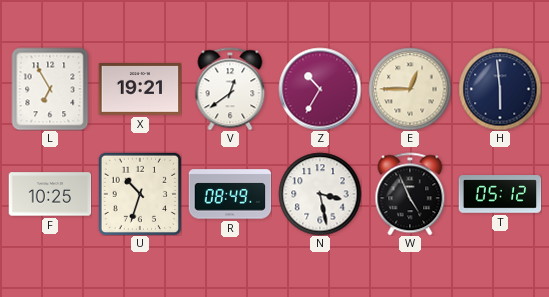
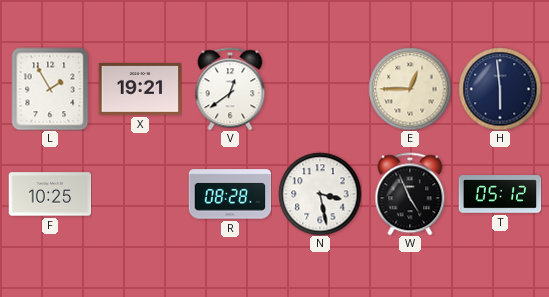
L: 6:55 -> 1:55 (50, 89)
Z: 10:35 -> none (320, 89)
U: 10:33 -> none (140, 194)
R: 08:49 -> 08:28 (230, 194)
